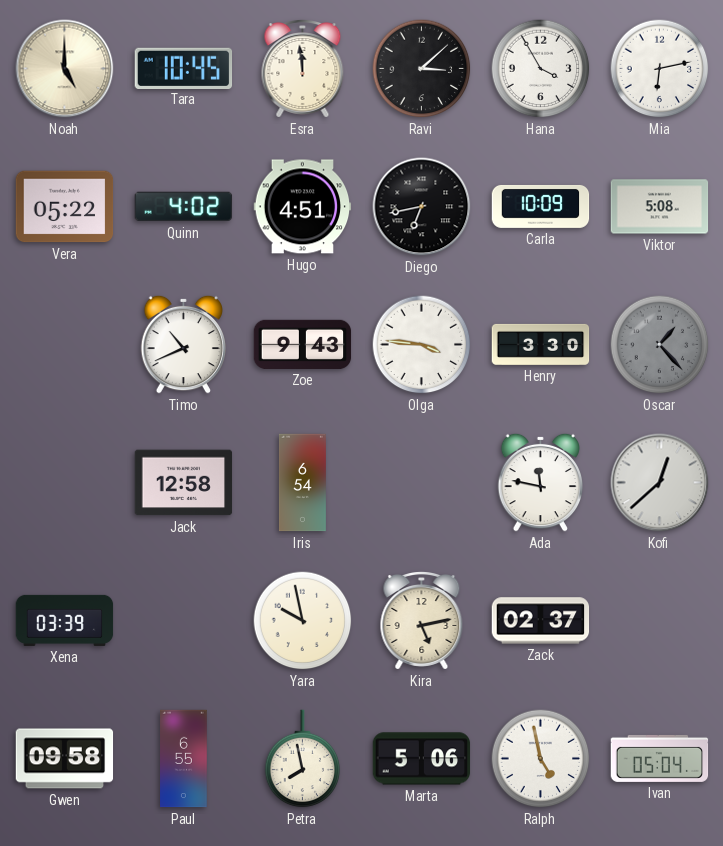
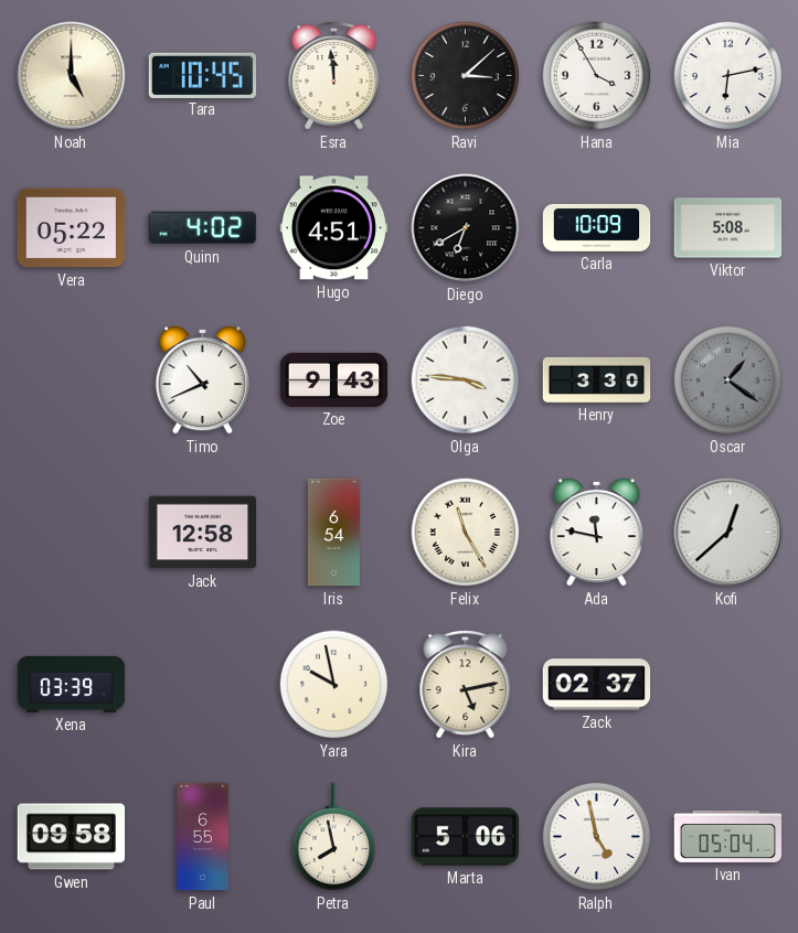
Diego: 6:43 -> 6:40 (466, 228)
Oscar: 1:23 -> 1:21 (728, 380)
Felix: none -> 11:25 (466, 533)
